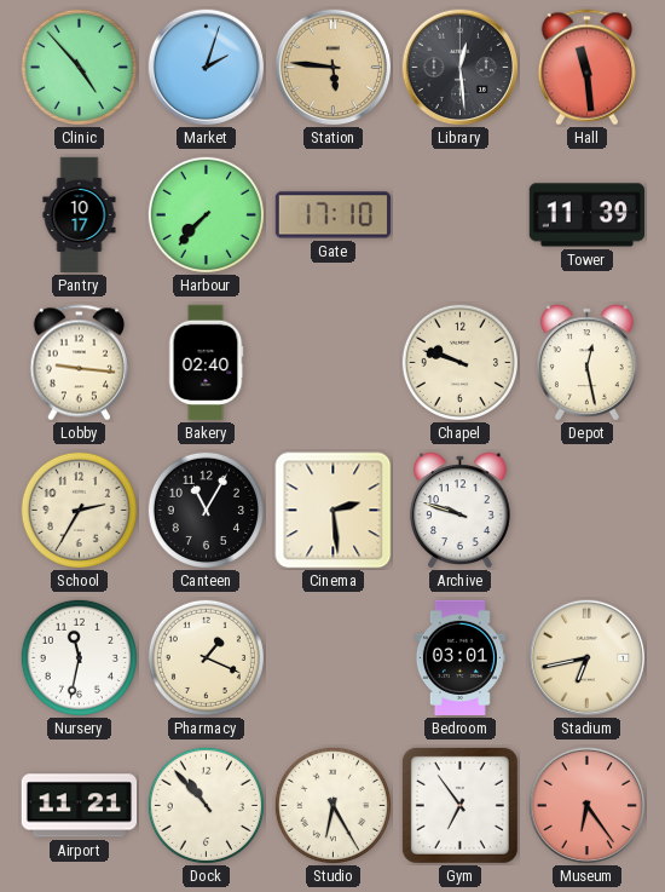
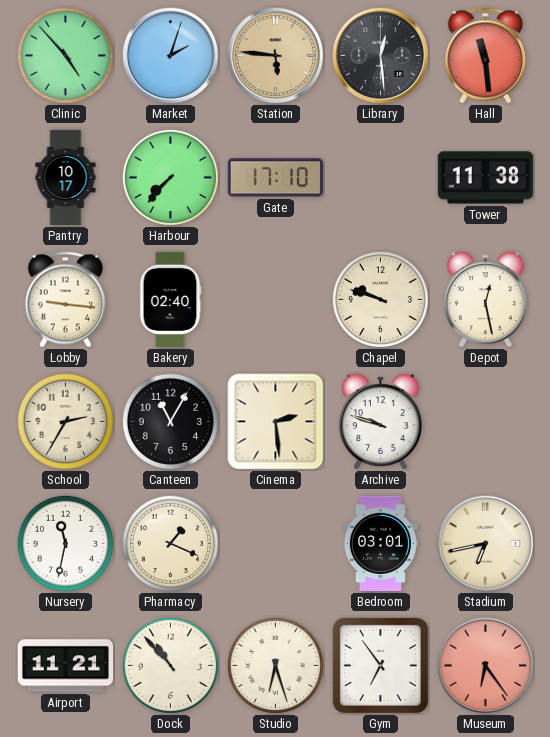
Tower: 11:39 -> 11:38 (485, 178)
Studio: 6:25 -> 6:27 (275, 665)
